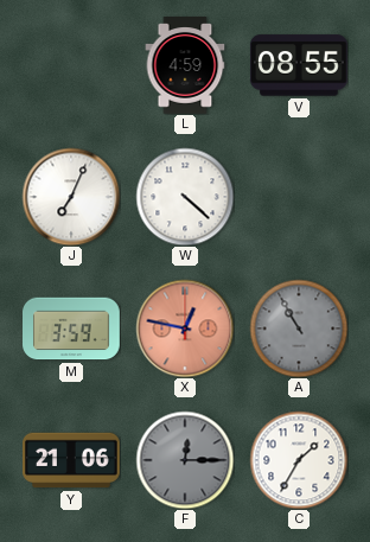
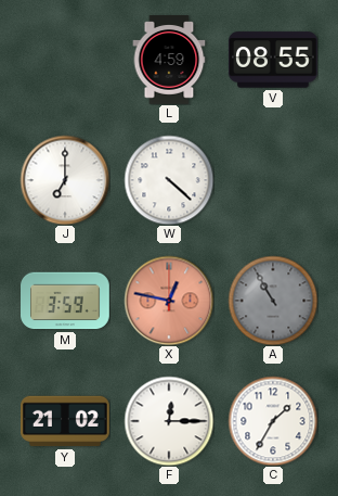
J: 7:04 -> 7:00 (65, 180)
Y: 21:06 -> 21:02 (65, 421)
F dial: grey -> white (169, 421)
